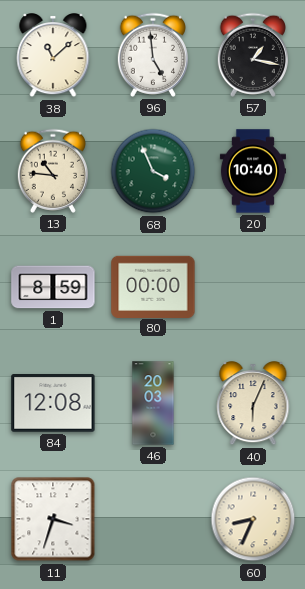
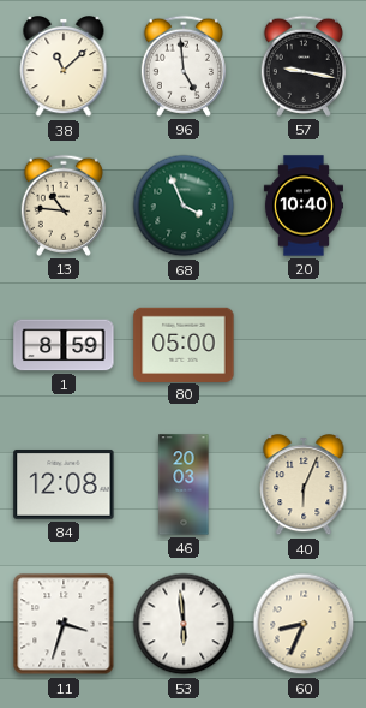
57: 1:17 -> 9:17 (304, 66)
80: 00:00 -> 05:00 (184, 344)
53: none -> 5:59 (184, 624)
